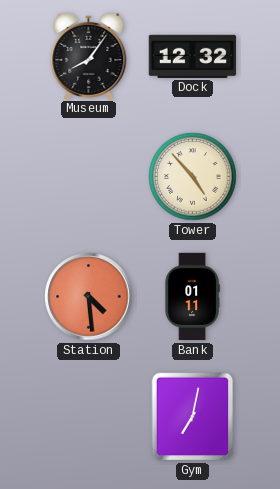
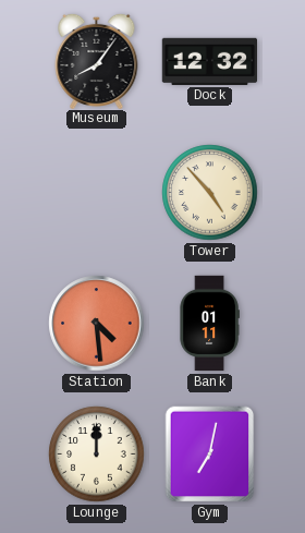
Lounge: none -> 12:00 (97, 455)
